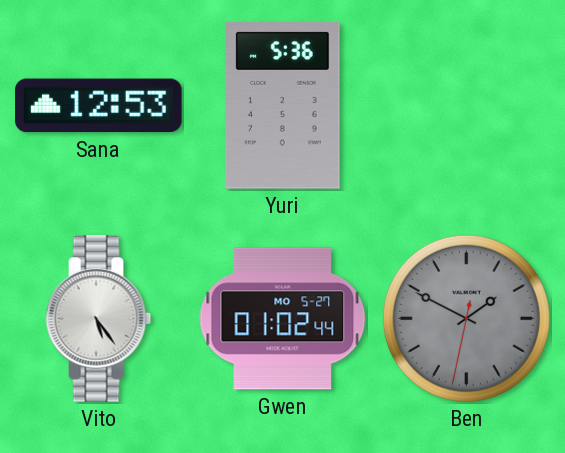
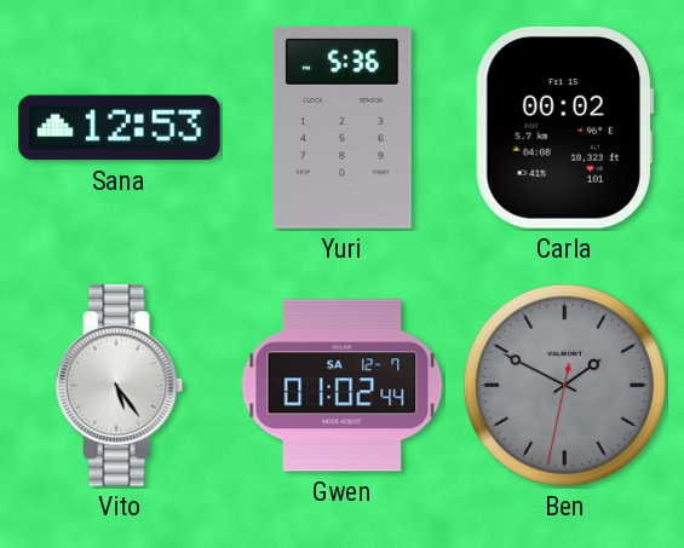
Carla: none -> 00:02 (564, 128)
Gwen date: MO 5-27 -> SA 12-7 (343, 386)
